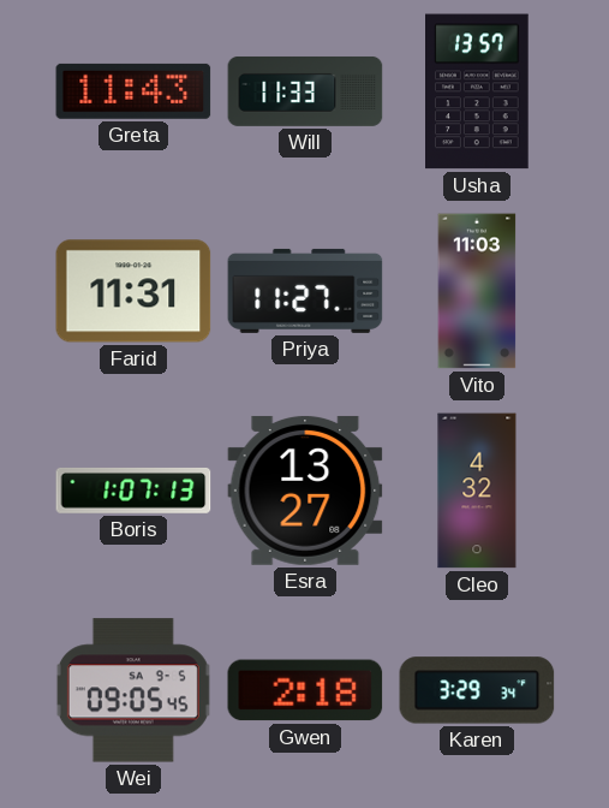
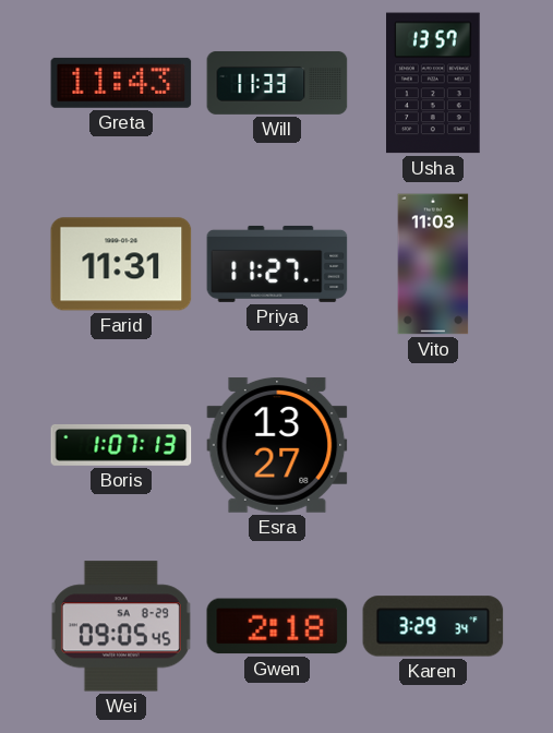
Cleo: 4:32 -> none (477, 491)
Wei date: SA 9-5 -> SA 8-29 (121, 626)
